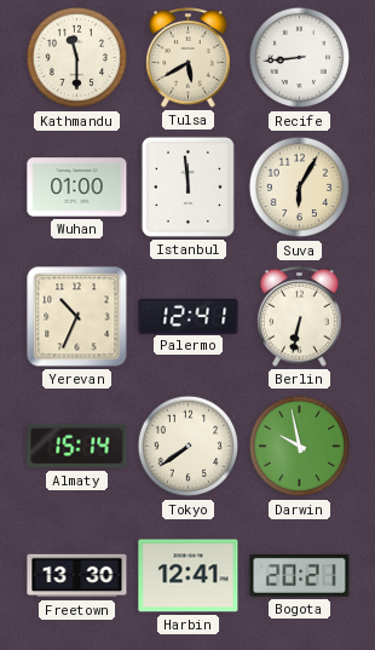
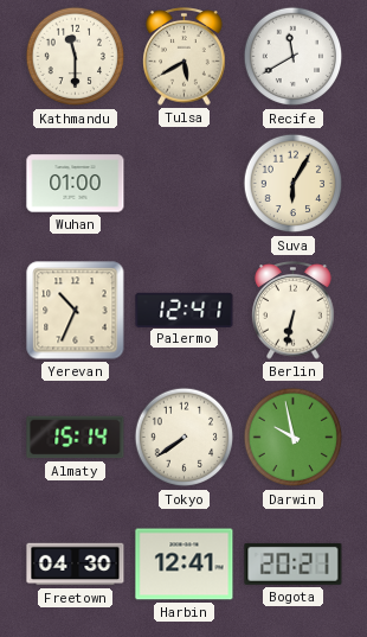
Recife: 8:44 -> 11:40 (294, 57)
Istanbul: 11:59 -> none (187, 186)
Freetown: 13:30 -> 04:30 (76, 565)
